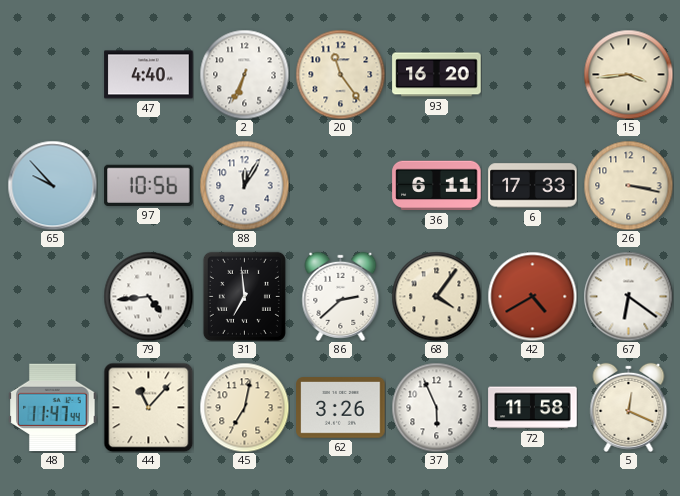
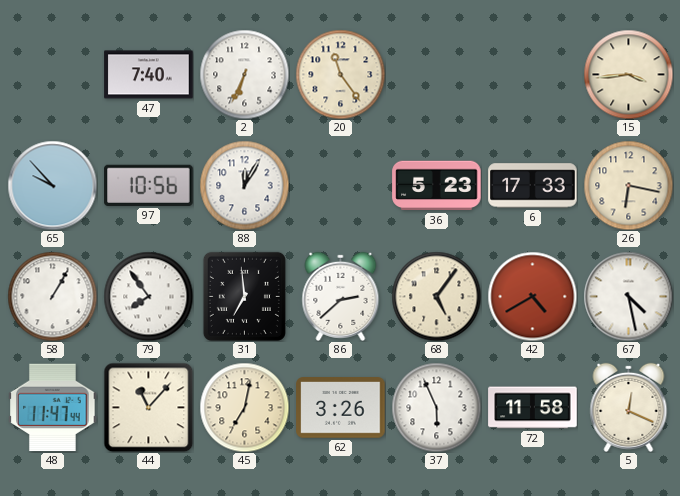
47: 4:40 -> 7:40 (149, 75)
93: 16:20 -> none (437, 75)
36: 6:11 -> 5:23 (437, 186)
26: 3:17 -> 6:17 (628, 185)
58: none -> 1:05 (52, 296)
79: 4:44 -> 7:54 (148, 296)
68: 4:06 -> 5:06 (436, 296)
67: 6:21 -> 4:28 (628, 296)
